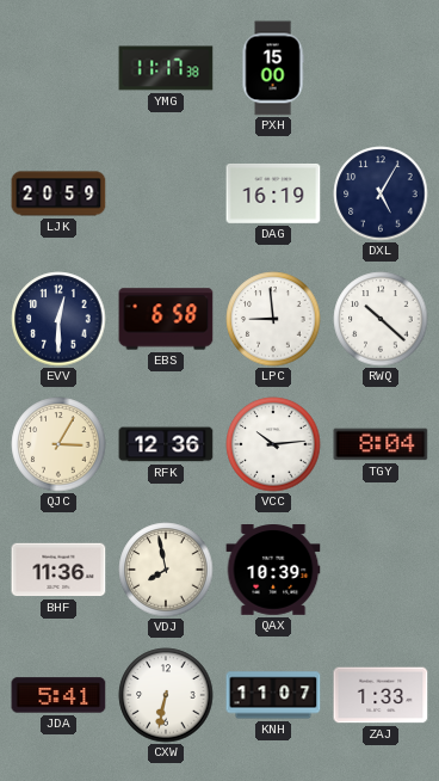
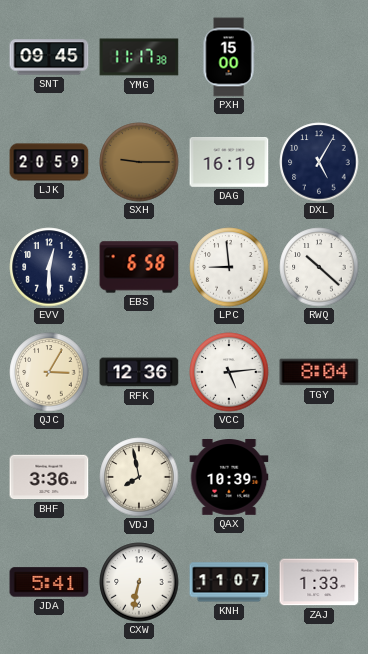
SNT: none -> 09:45 (49, 57)
SXH: none -> 9:15 (139, 162)
VCC: 10:14 -> 5:14 (229, 372)
BHF: 11:36 -> 3:36 (49, 477)
